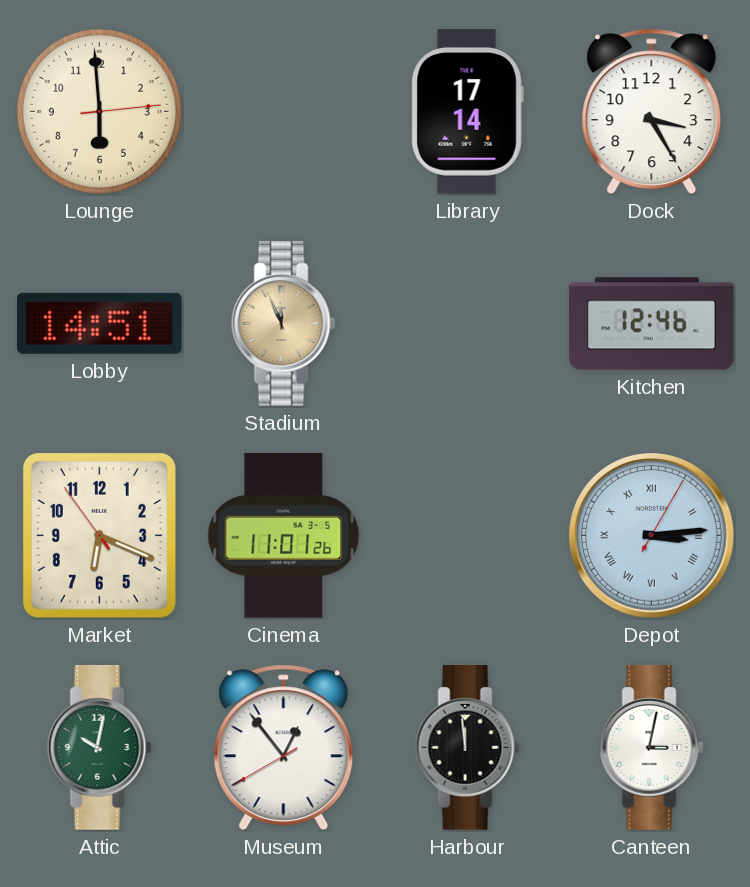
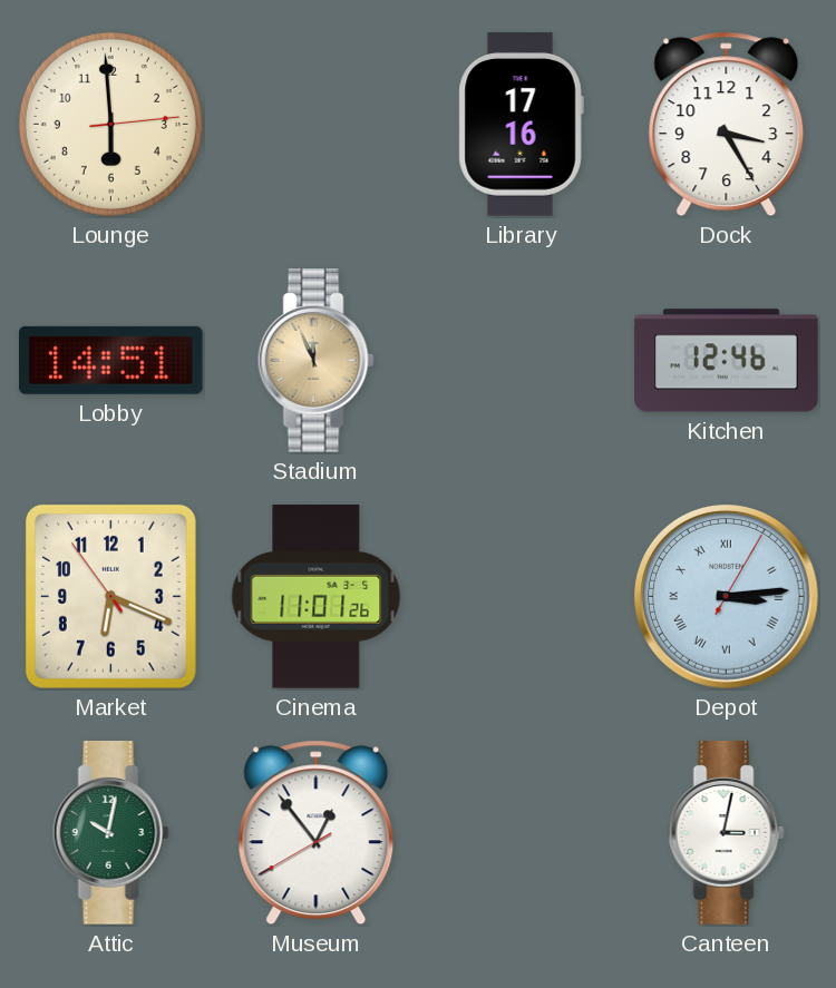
Library: 17:14 -> 17:16 (521, 125)
Harbour: 11:59 -> none (467, 748)
